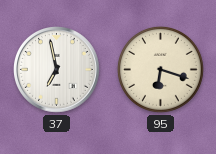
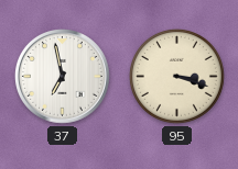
95: 6:18 -> 3:18 (176, 76)
